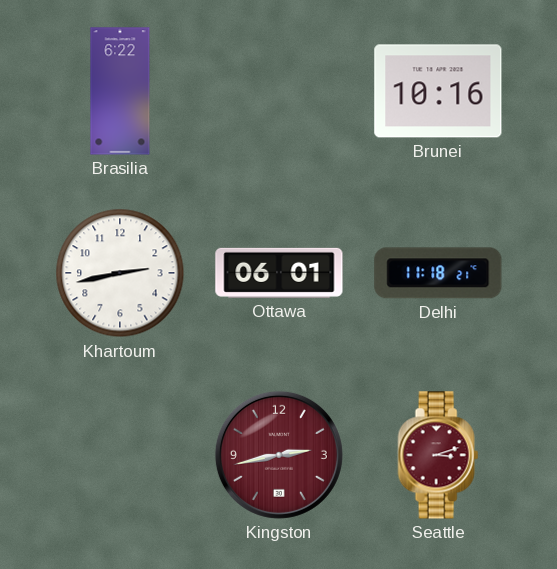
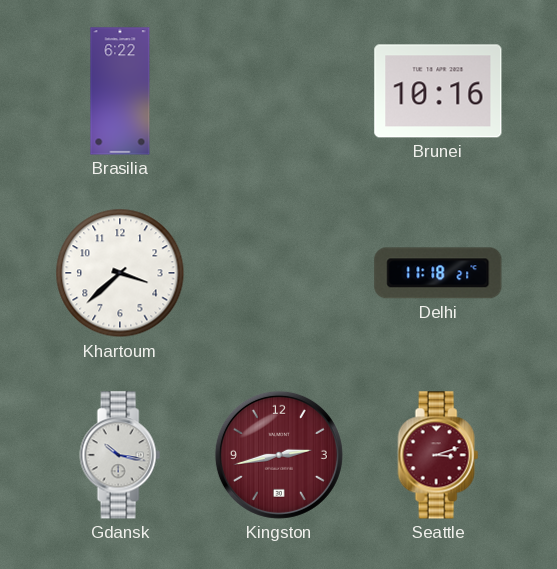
Khartoum: 2:43 -> 3:38 (120, 273)
Ottawa: 06:01 -> none (279, 273)
Gdansk: none -> 10:17 (120, 455)
